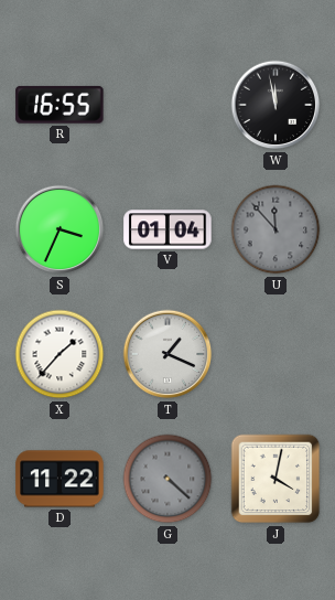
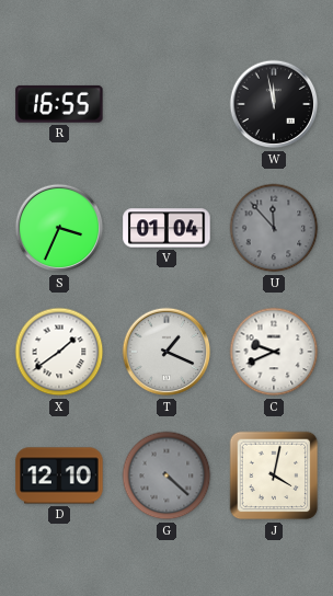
X: 1:37 -> 1:39 (59, 352)
C: none -> 9:41 (274, 352)
D: 11:22 -> 12:10 (59, 475)
